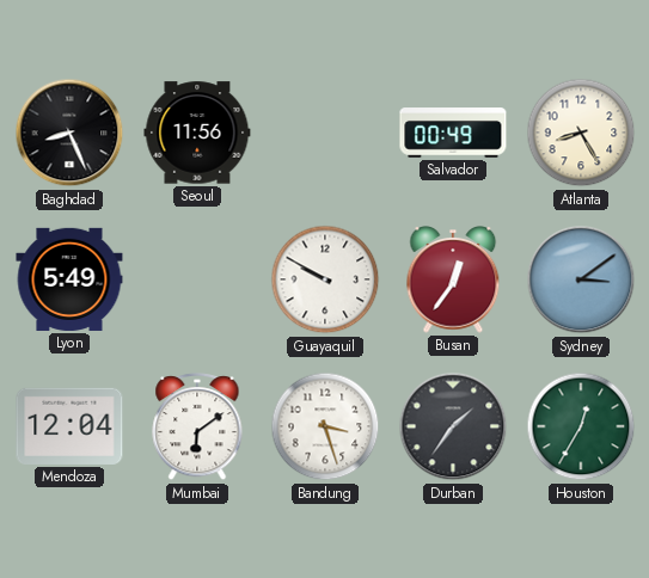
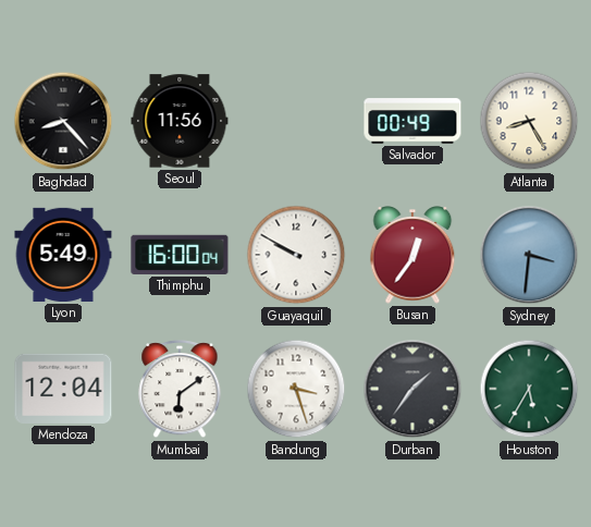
Baghdad: 8:26 -> 8:23 (63, 121)
Thimphu: none -> 16:00 (180, 255)
Sydney: 3:09 -> 3:31 (529, 255)
Houston: 12:35 -> 5:35 (529, 389)
